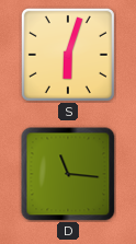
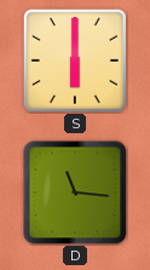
S: 6:03 -> 6:00 (75, 61)
